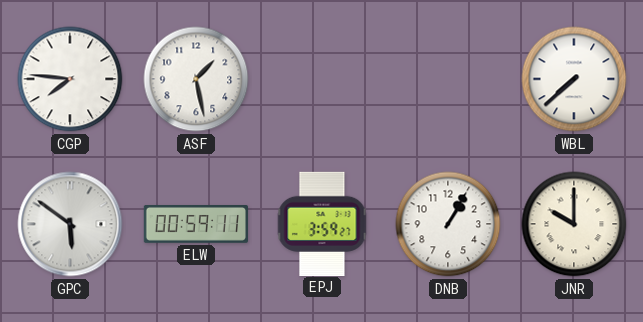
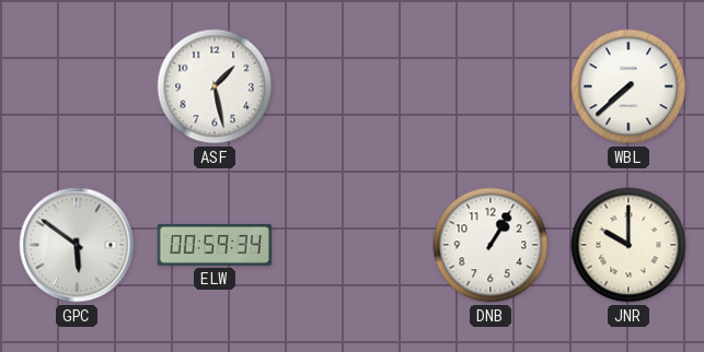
CGP: 7:46 -> none (70, 79)
ELW: 00:59:11 -> 00:59:34 (213, 246)
EPJ: 3:59 -> none (322, 223)
